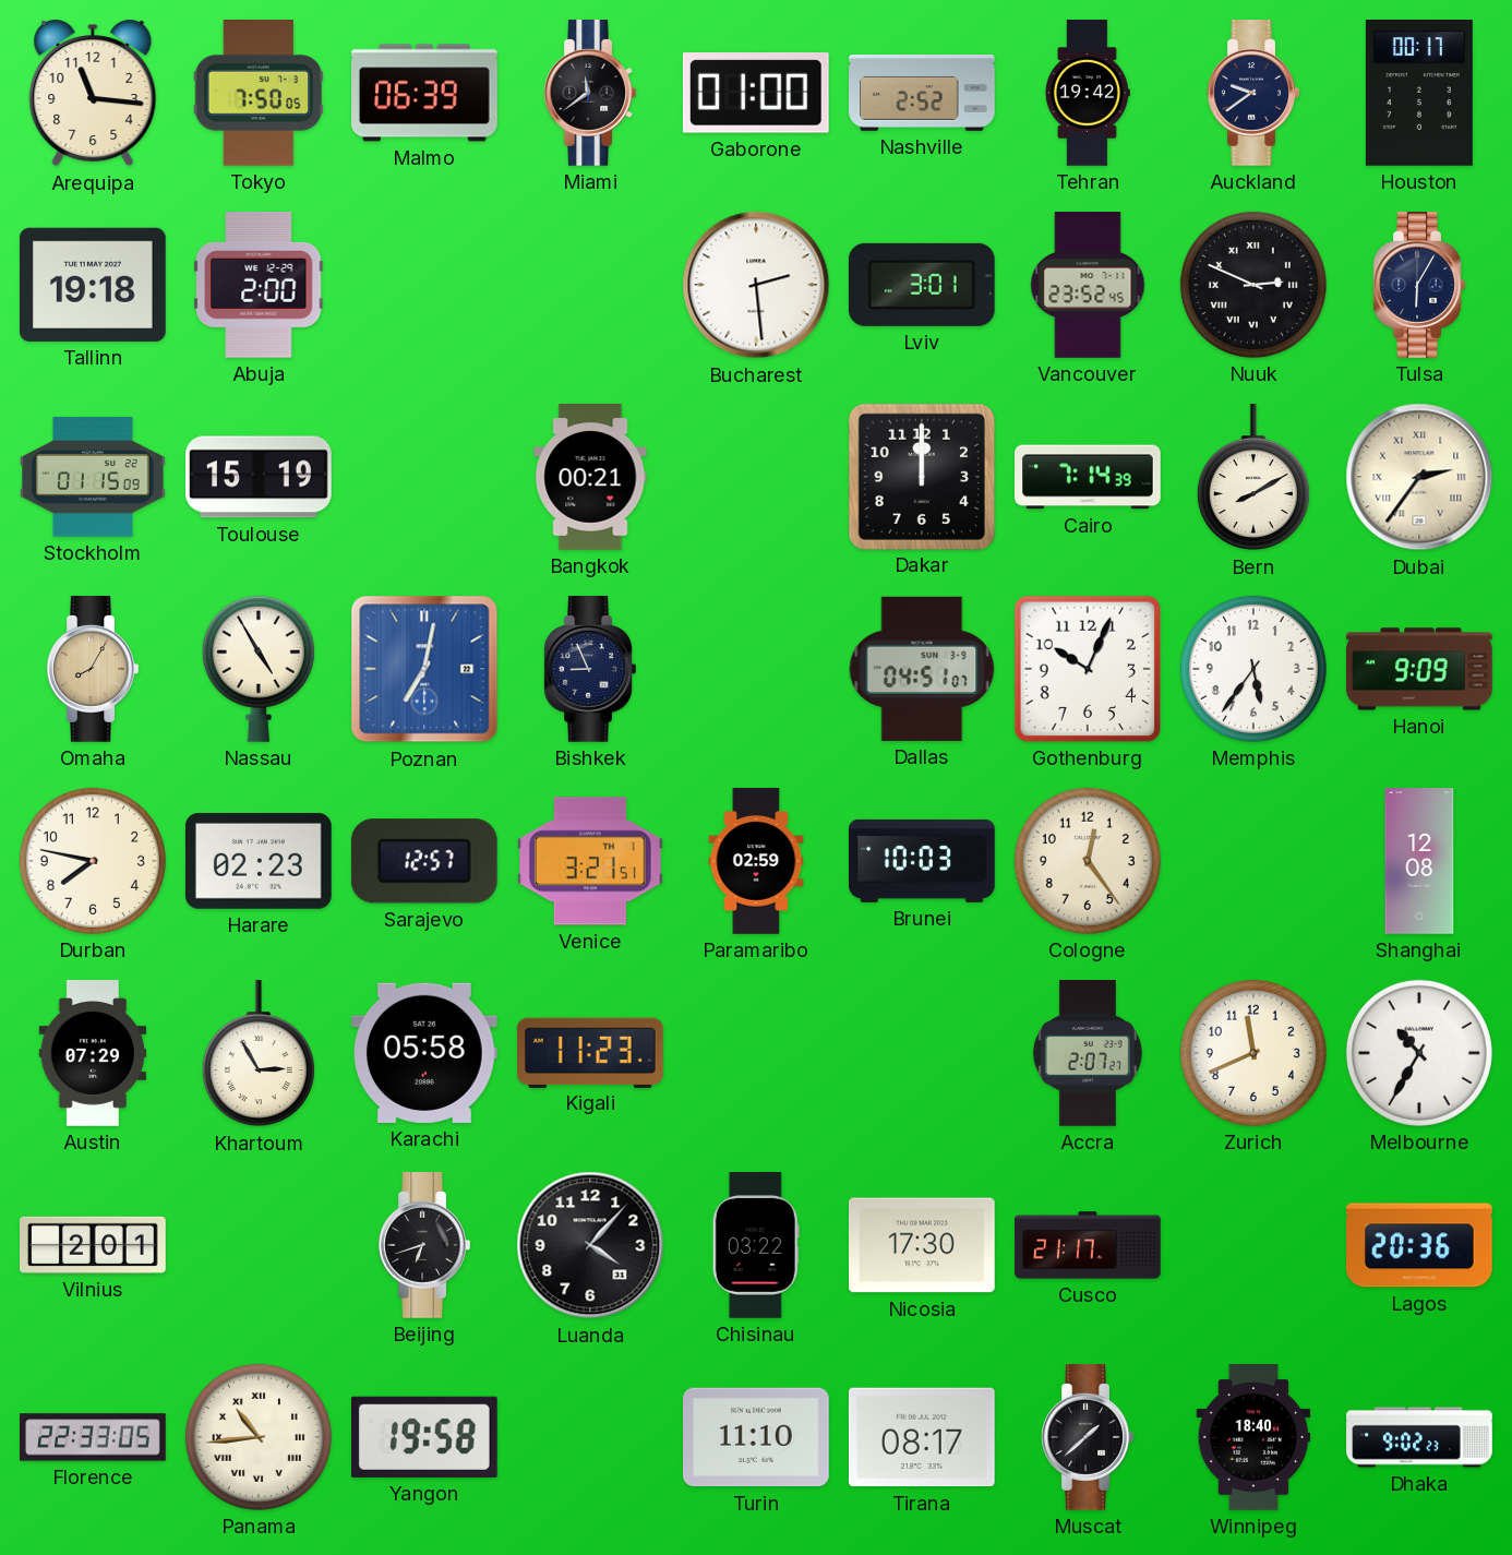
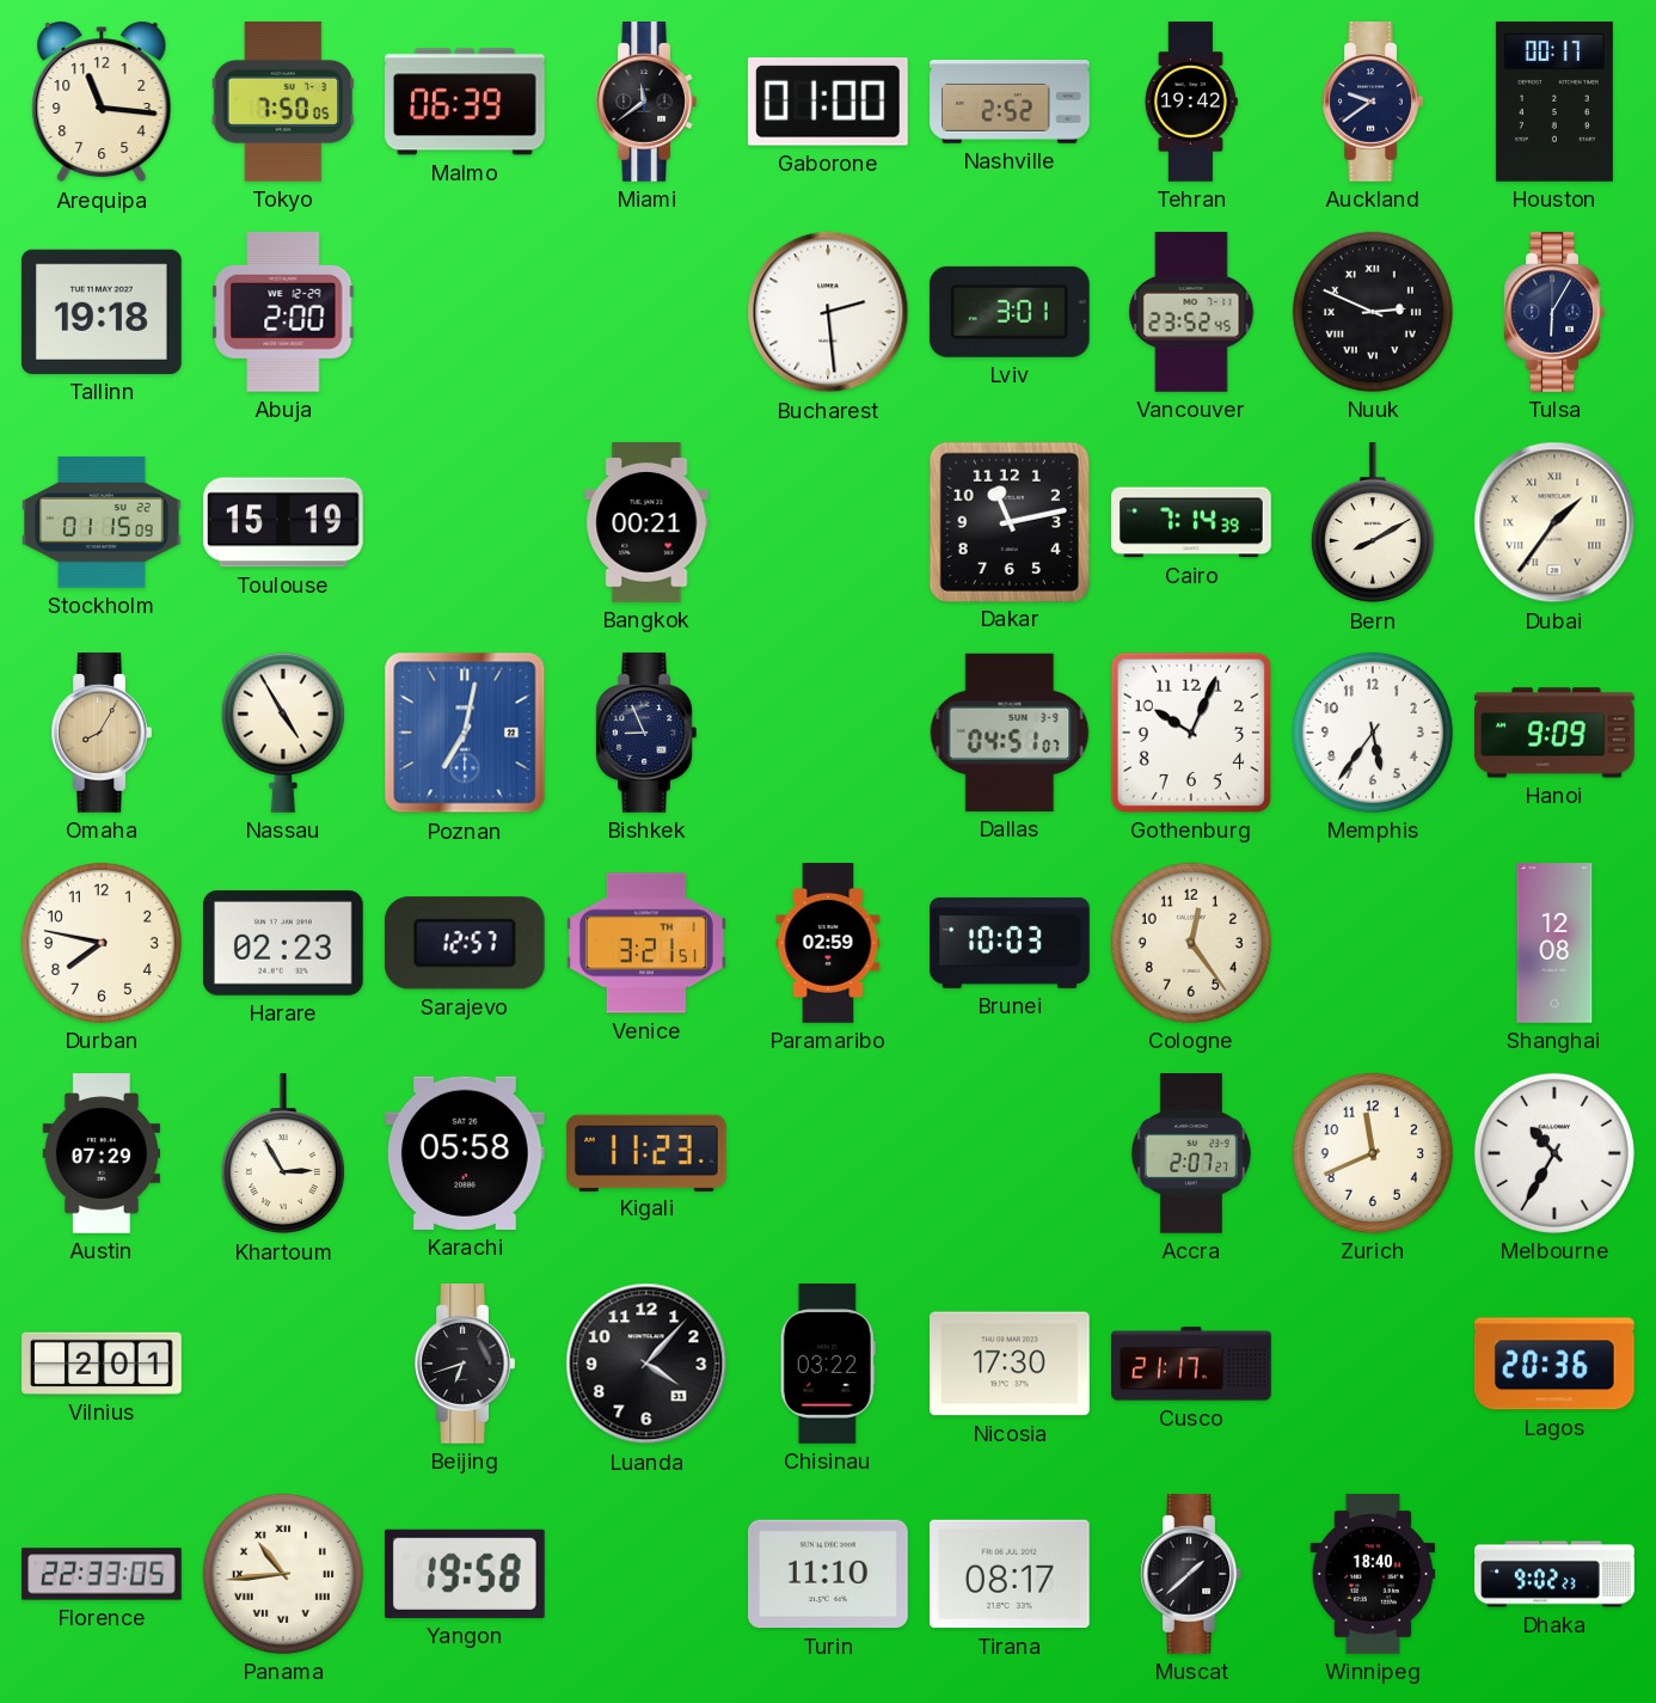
Dakar: 12:00 -> 11:13 (1008, 521)
Dubai: 2:36 -> 1:36 (1554, 522)
